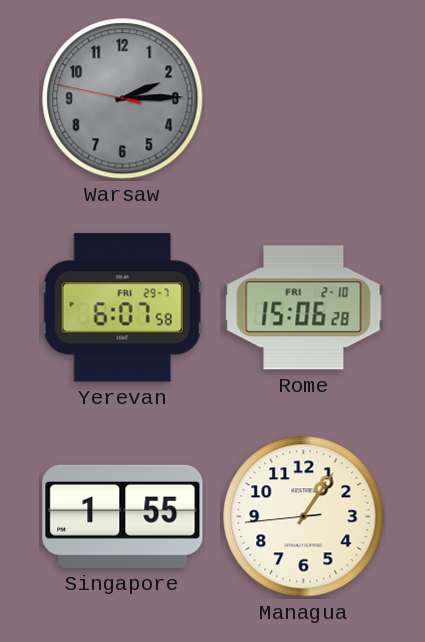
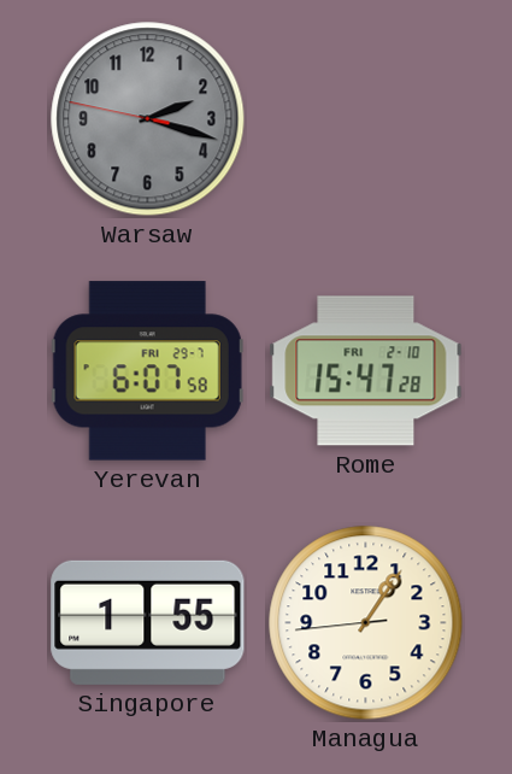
Warsaw: 2:14 -> 2:17 (148, 119)
Rome: 15:06 -> 15:47 (366, 371)
